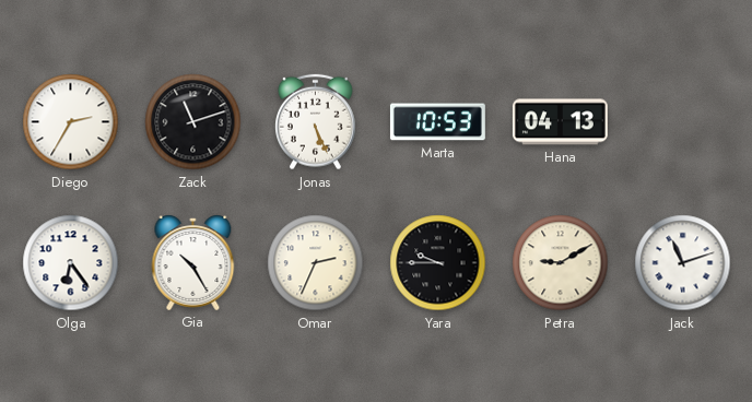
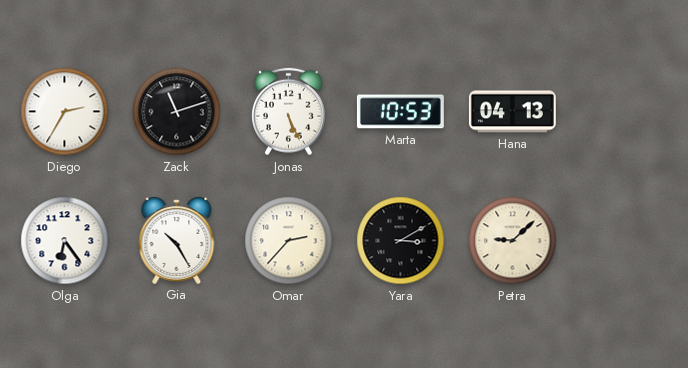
Omar: 2:34 -> 2:37 (289, 241)
Yara: 9:45 -> 3:10 (401, 241)
Petra: 9:10 -> 9:08 (513, 241)
Jack: 11:12 -> none (683, 263)
